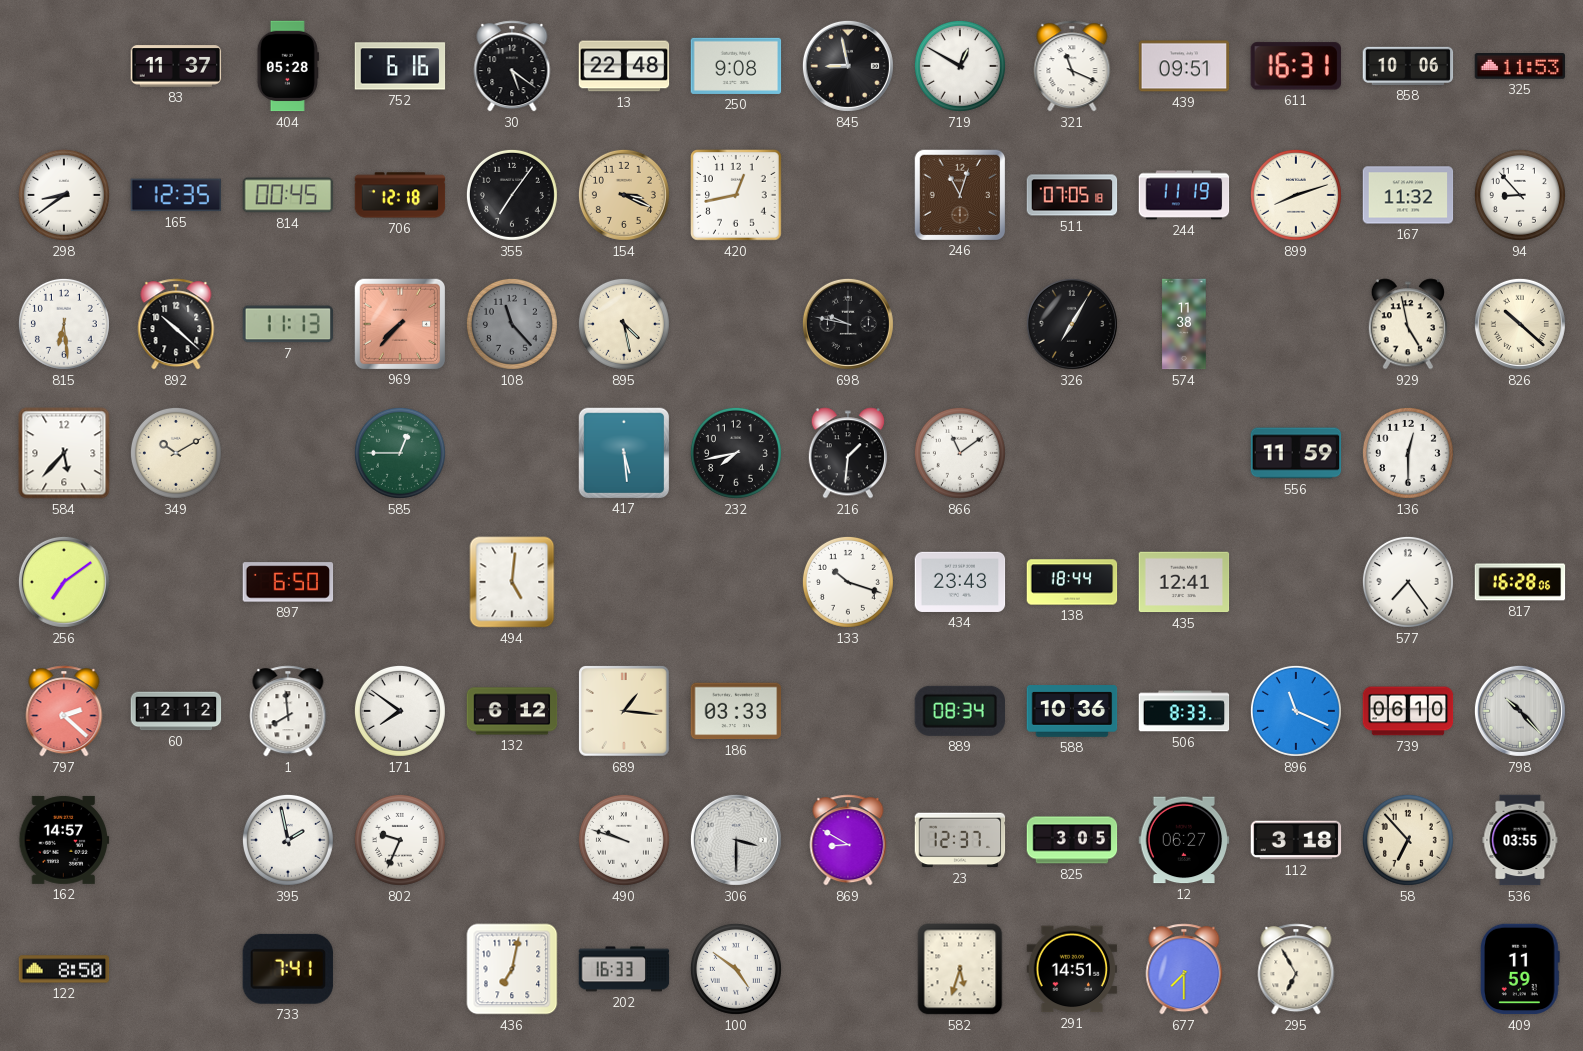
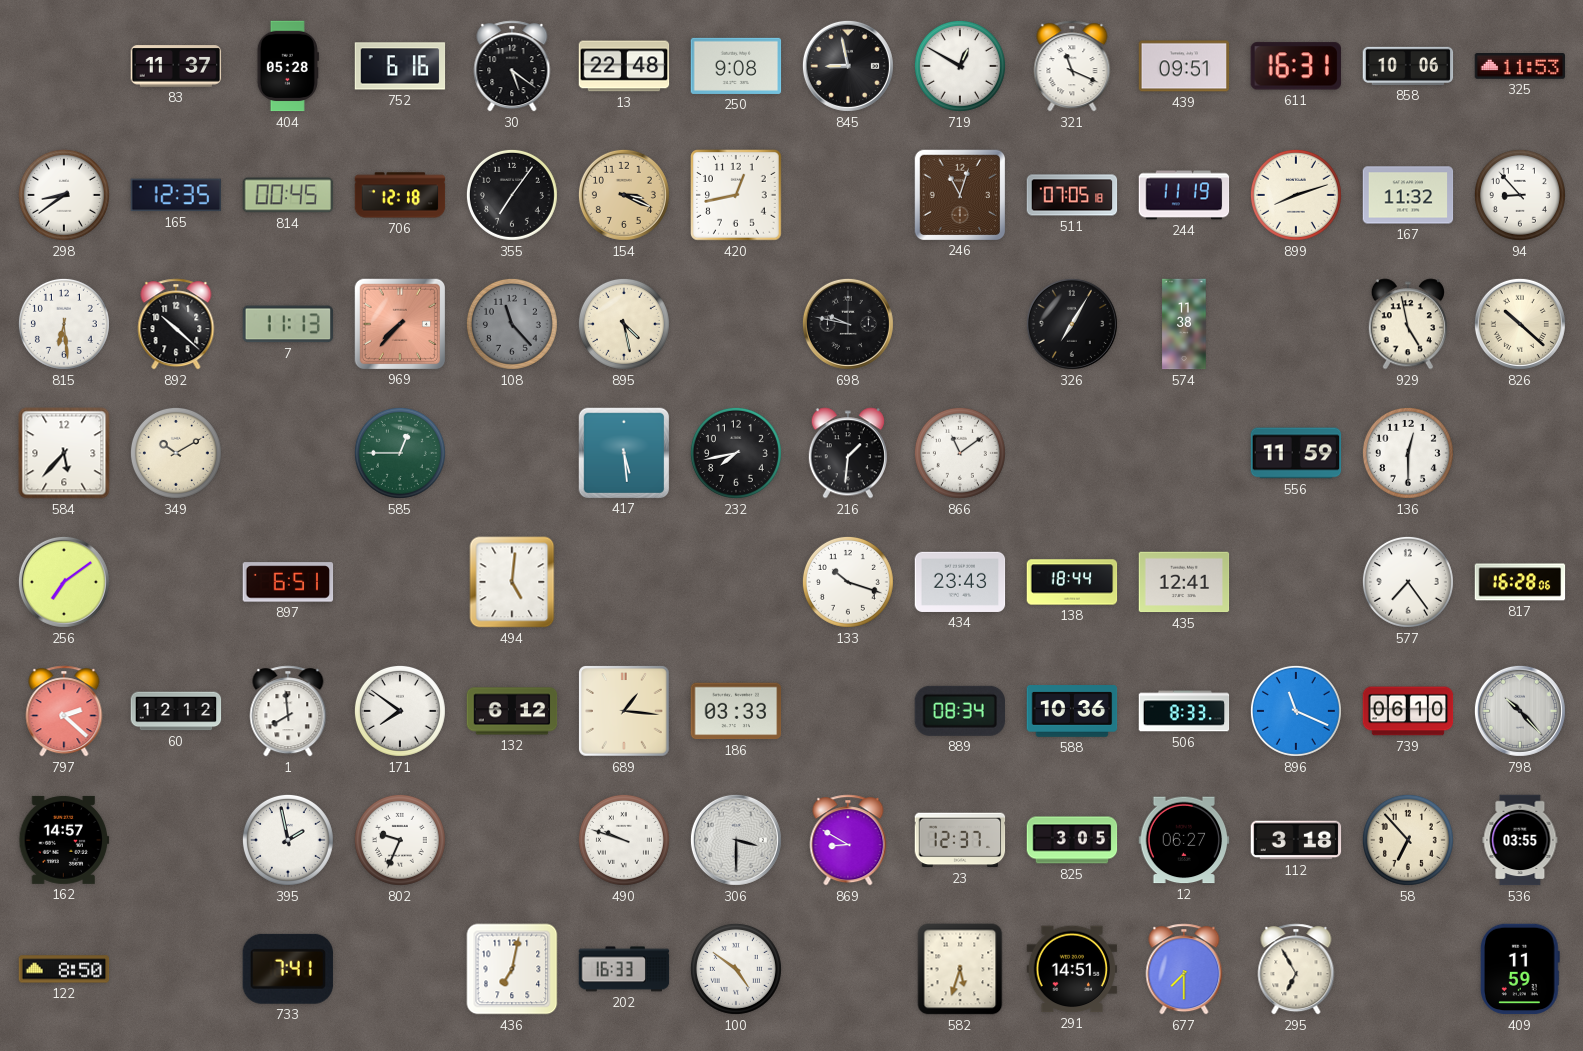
897: 6:50 -> 6:51 (288, 582)
